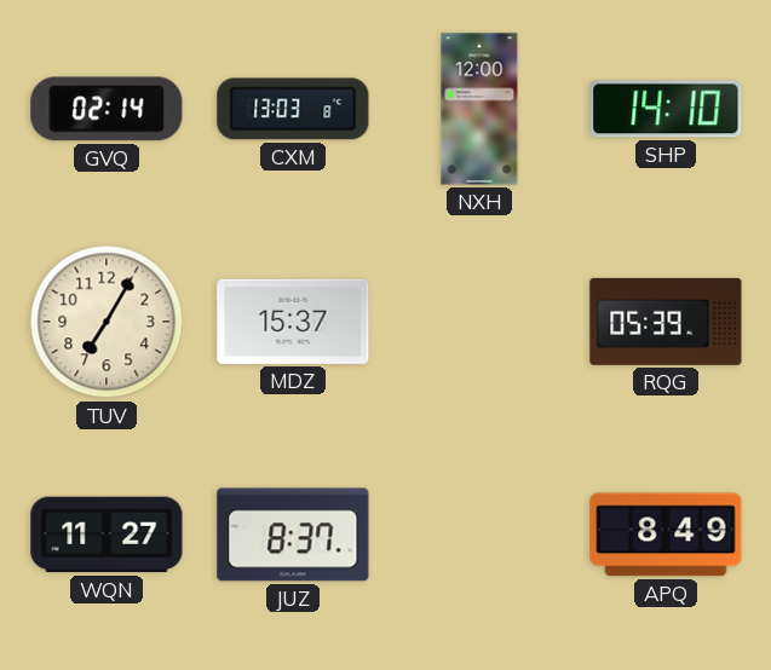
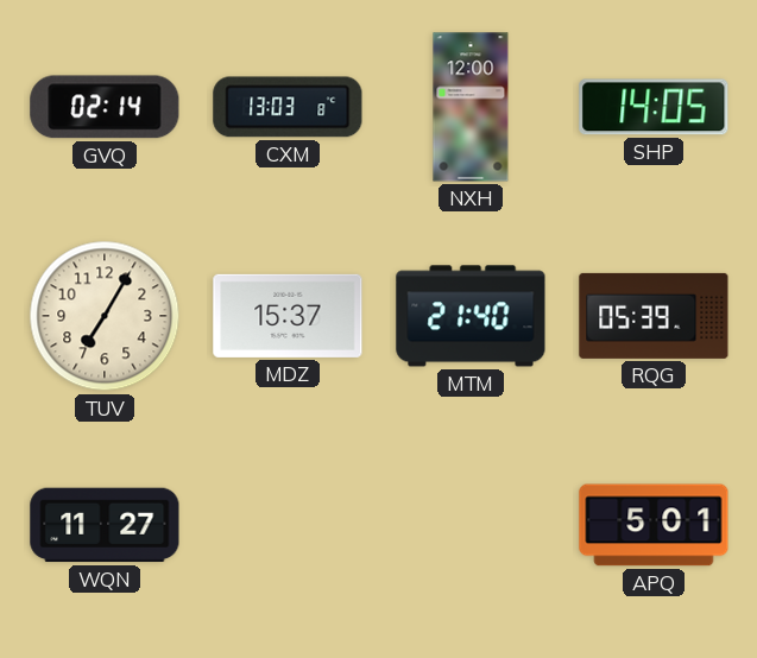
SHP: 14:10 -> 14:05 (654, 107)
MTM: none -> 21:40 (471, 316)
JUZ: 8:37 -> none (293, 535)
APQ: 8:49 -> 5:01 (654, 525)
